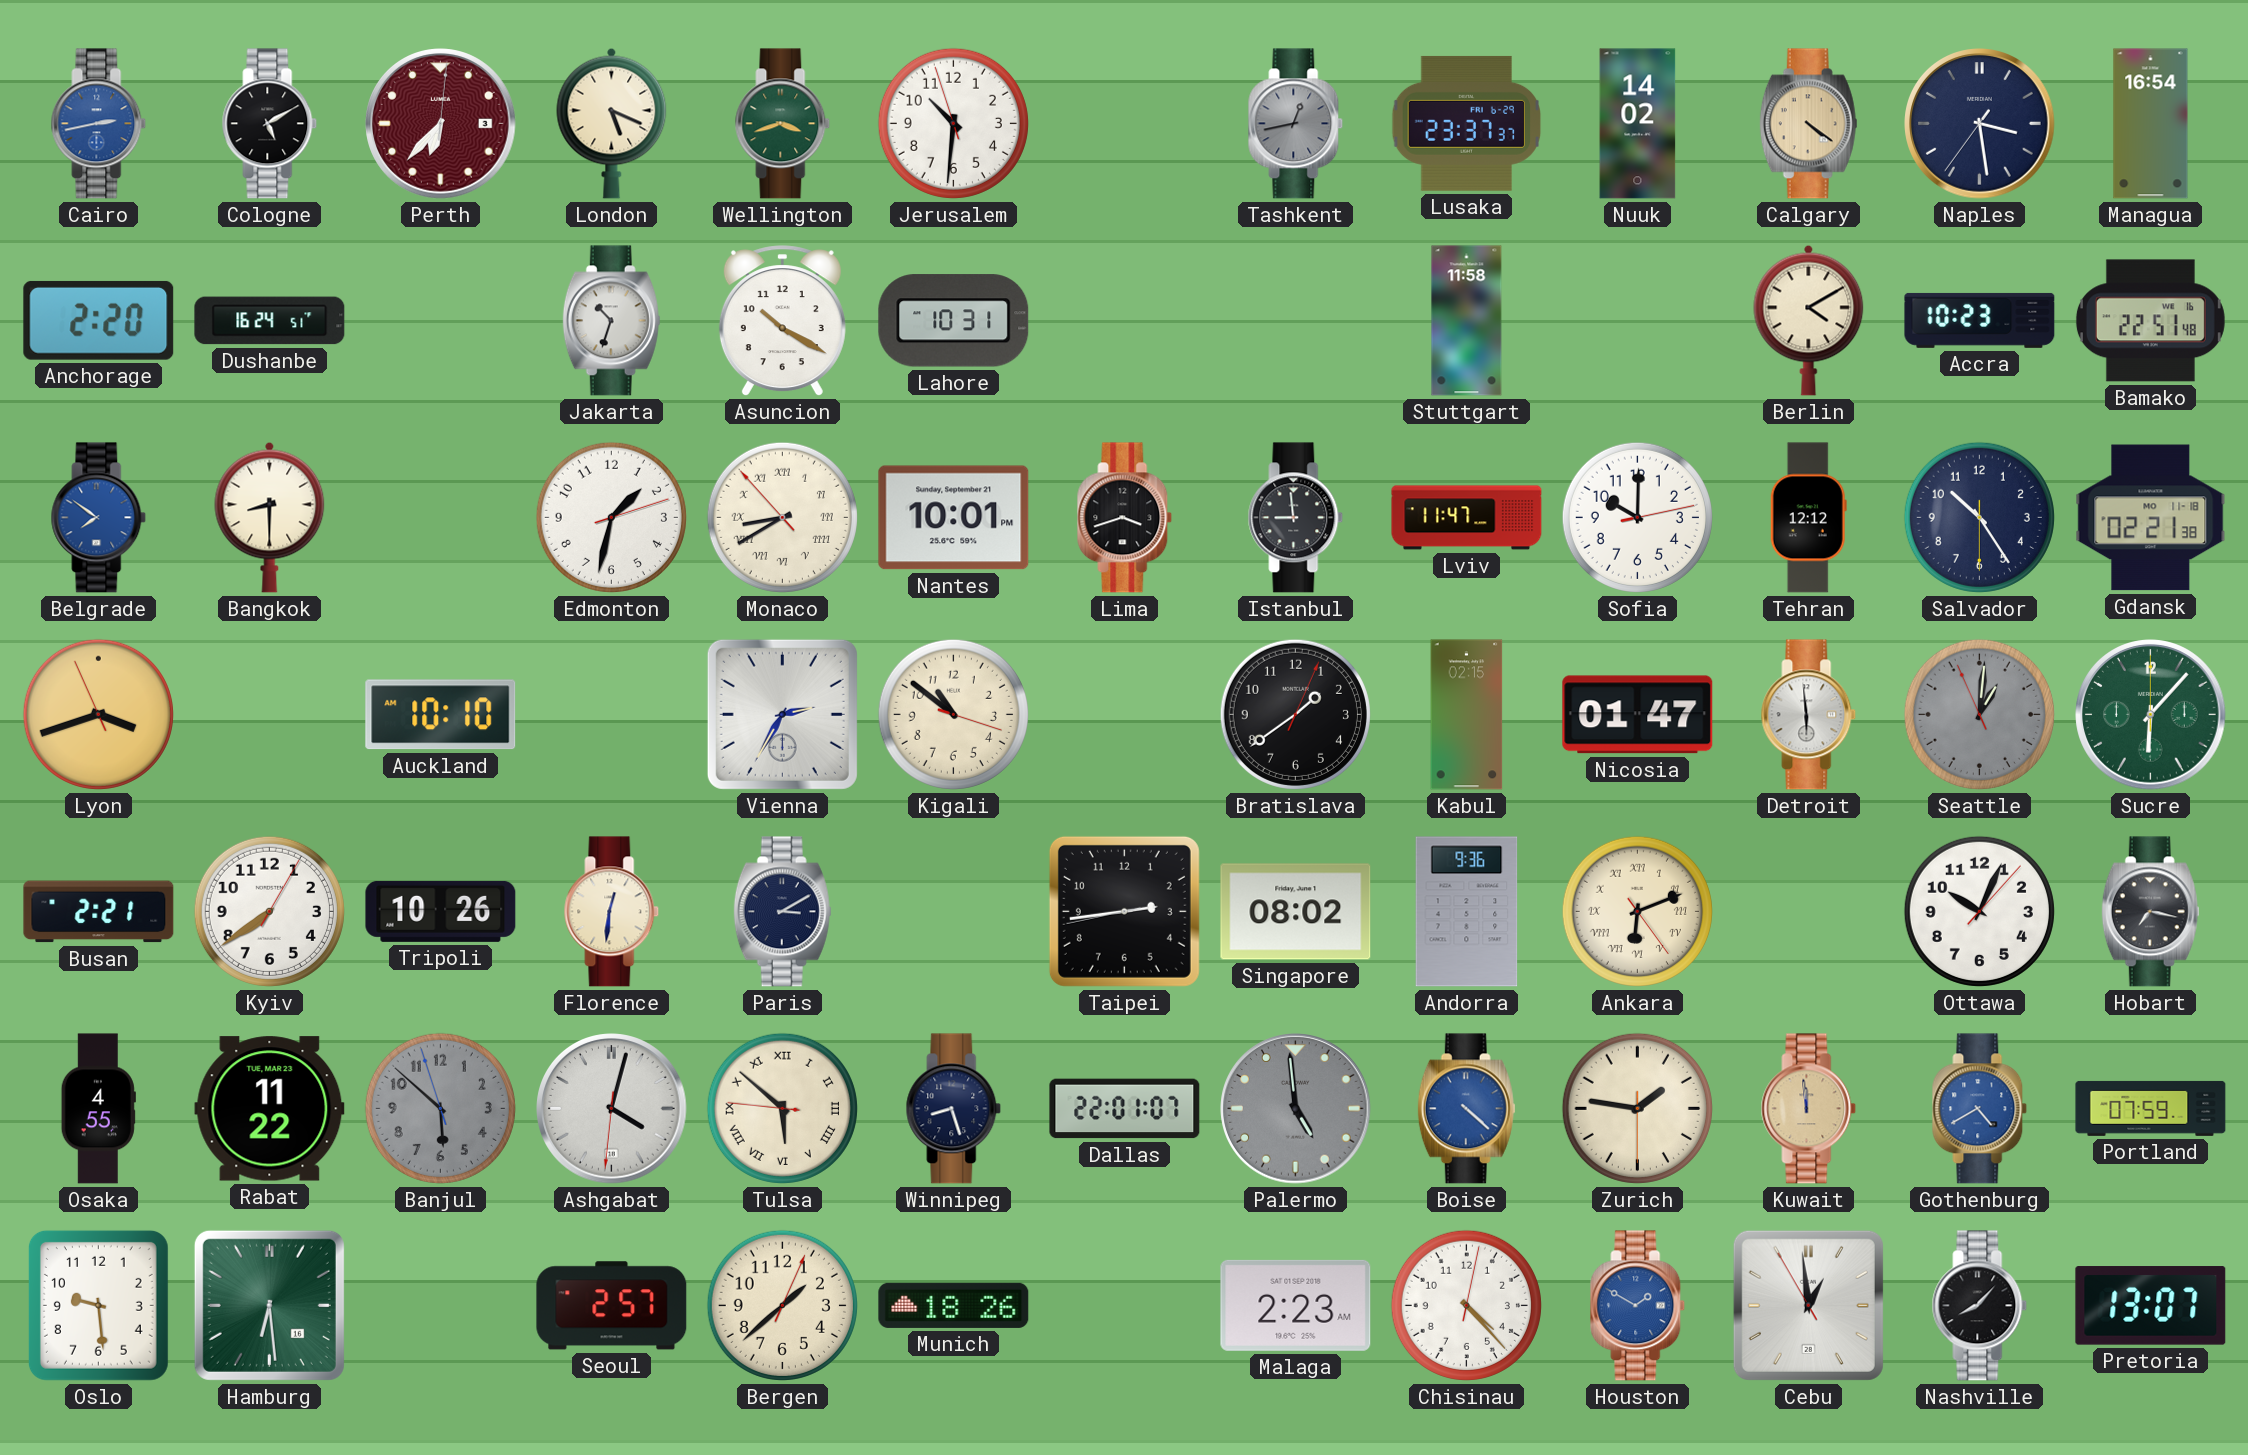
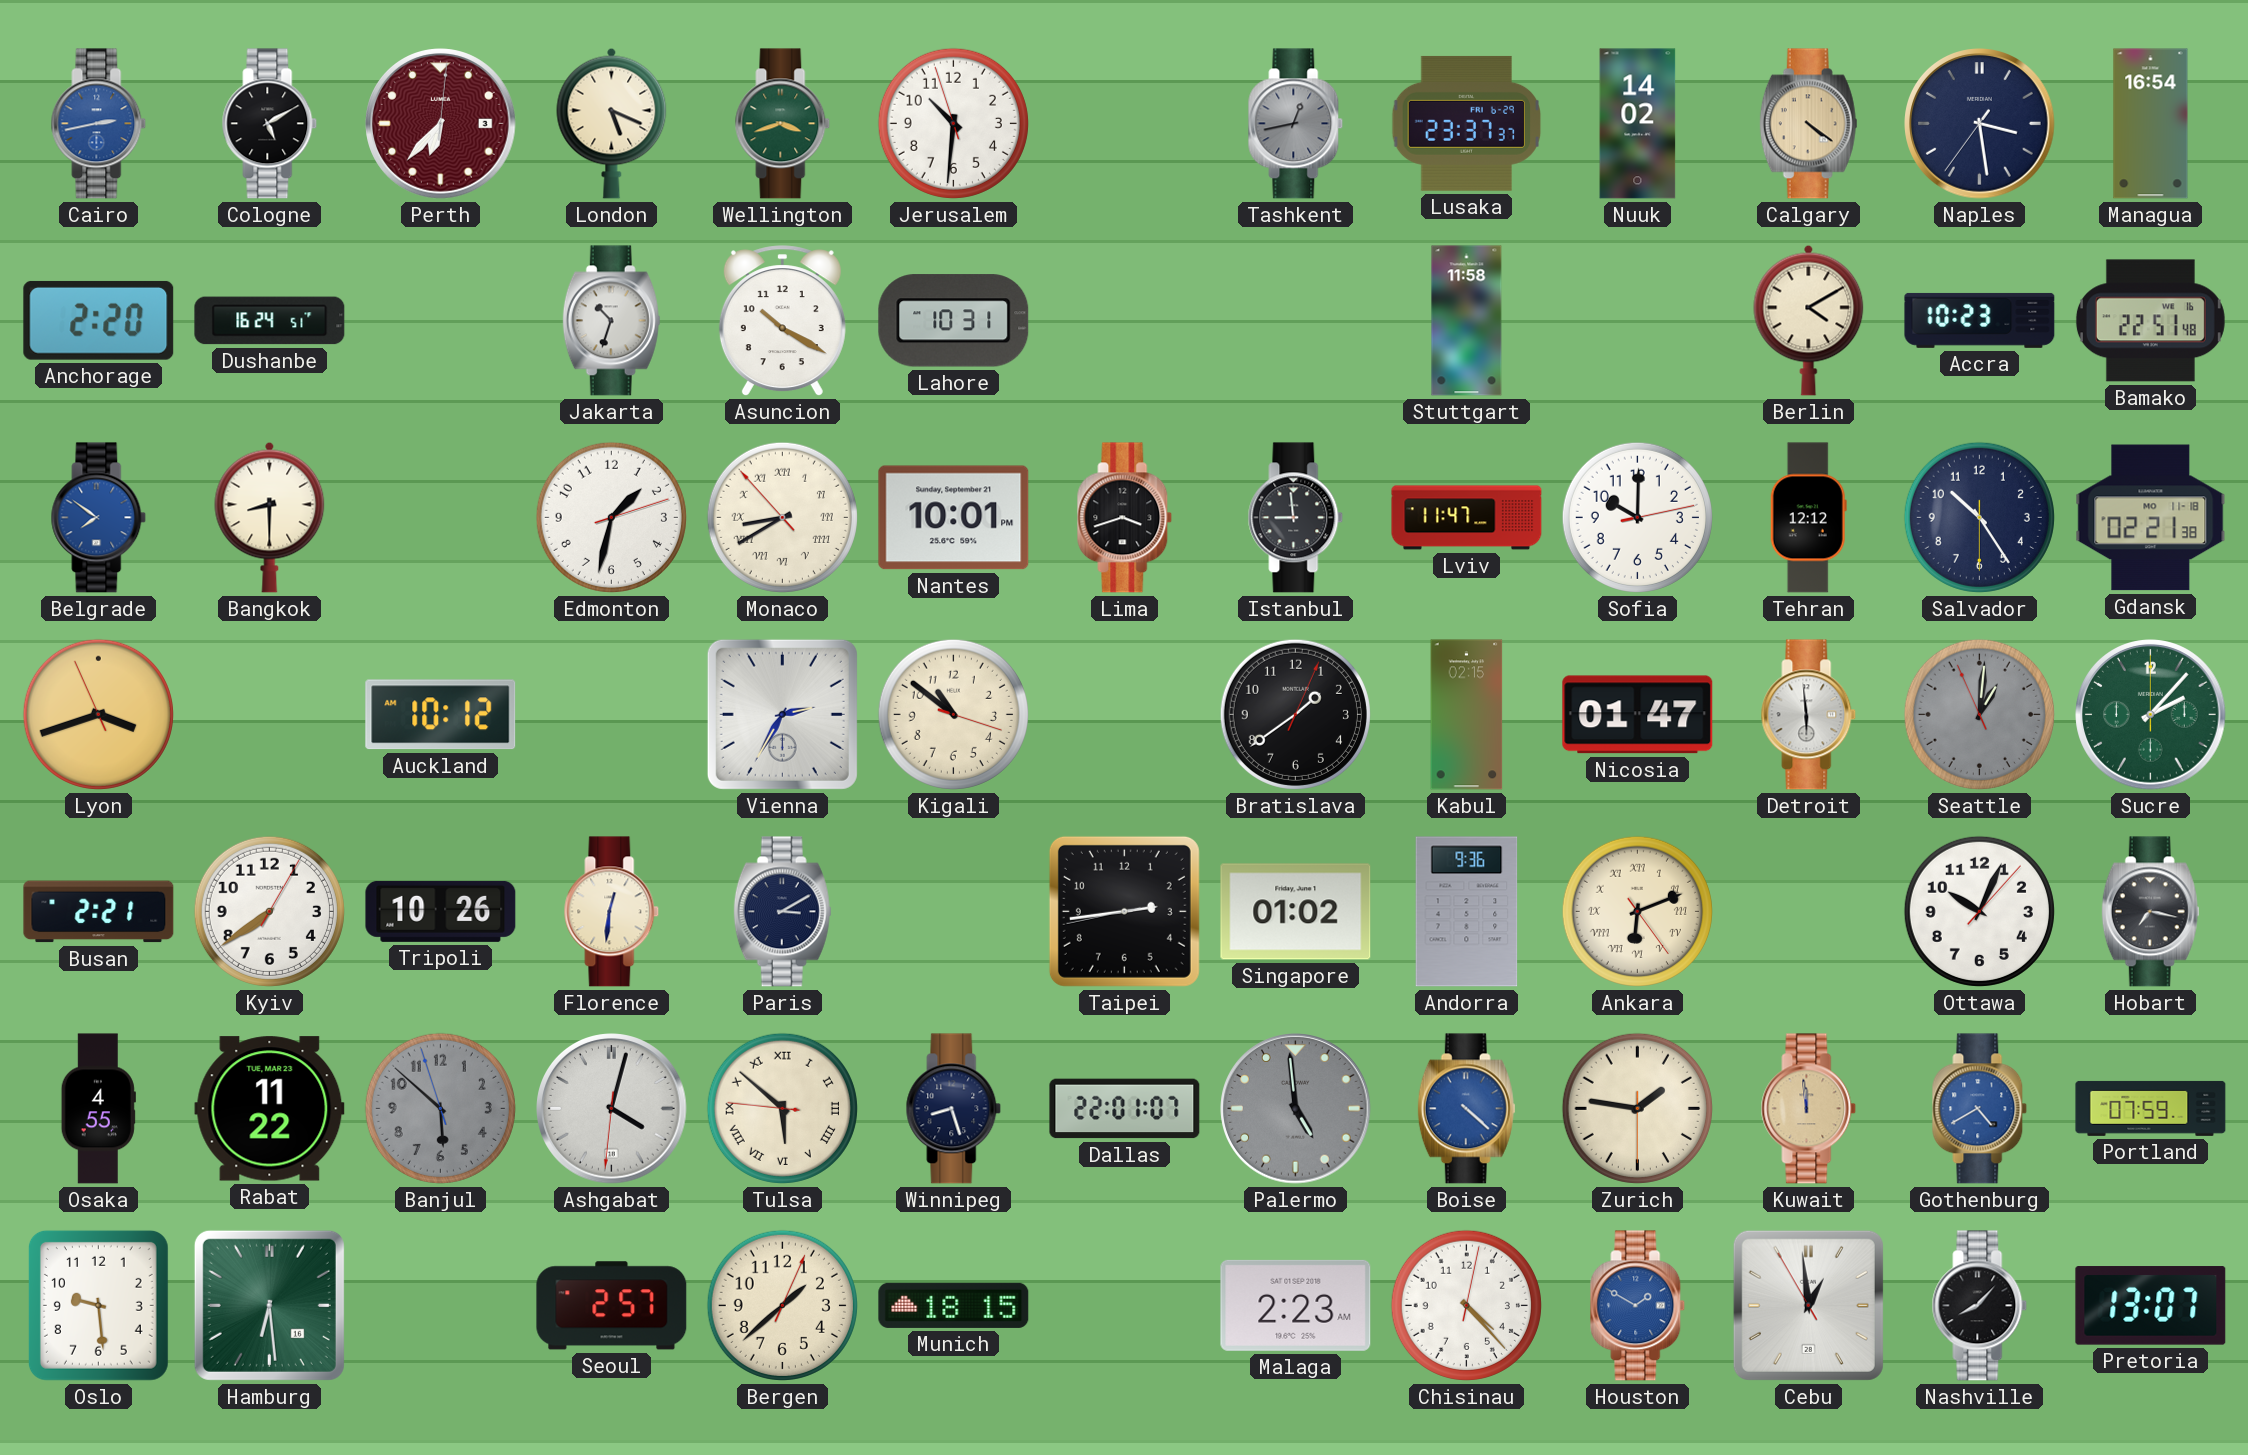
Auckland: 10:10 -> 10:12 (441, 715)
Sucre: 6:07 -> 2:07 (2151, 715)
Singapore: 08:02 -> 01:02 (1296, 912)
Munich: 18:26 -> 18:15 (954, 1305)
